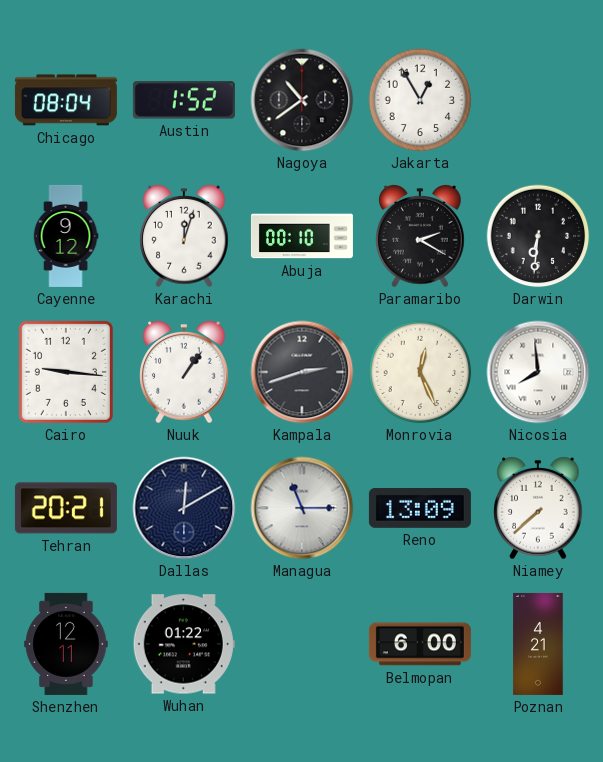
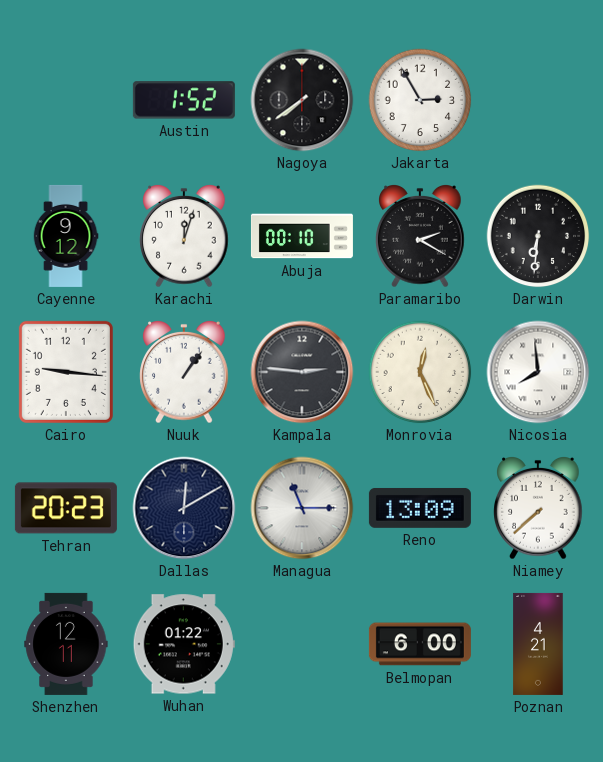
Chicago: 08:04 -> none (66, 100)
Nagoya: 10:39 -> 7:39 (302, 100)
Jakarta: 12:55 -> 2:55 (420, 100)
Kampala: 2:42 -> 2:46 (302, 372)
Tehran: 20:21 -> 20:23 (66, 508)
